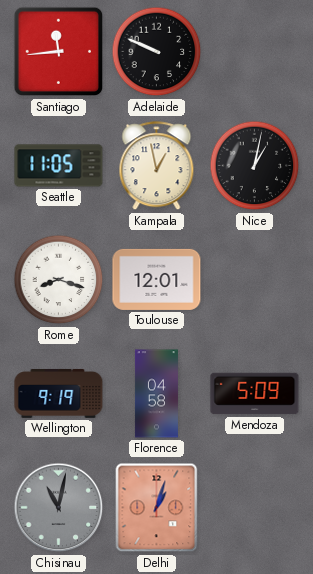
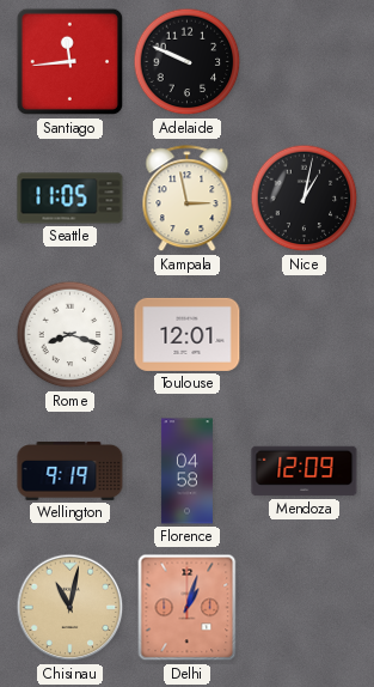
Kampala: 12:58 -> 2:58 (188, 199)
Mendoza: 5:09 -> 12:09 (305, 472)
Chisinau dial: grey -> champagne (70, 608)
